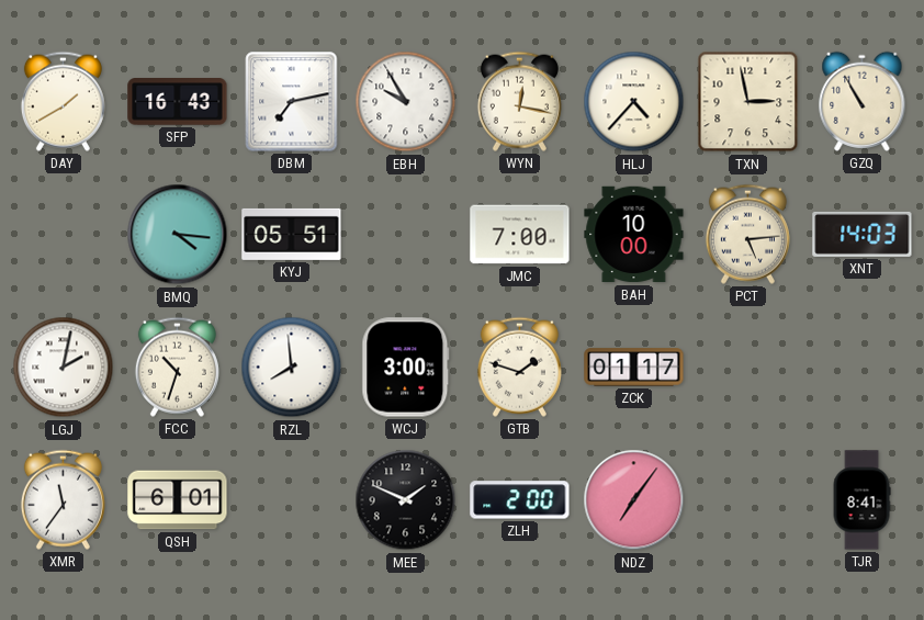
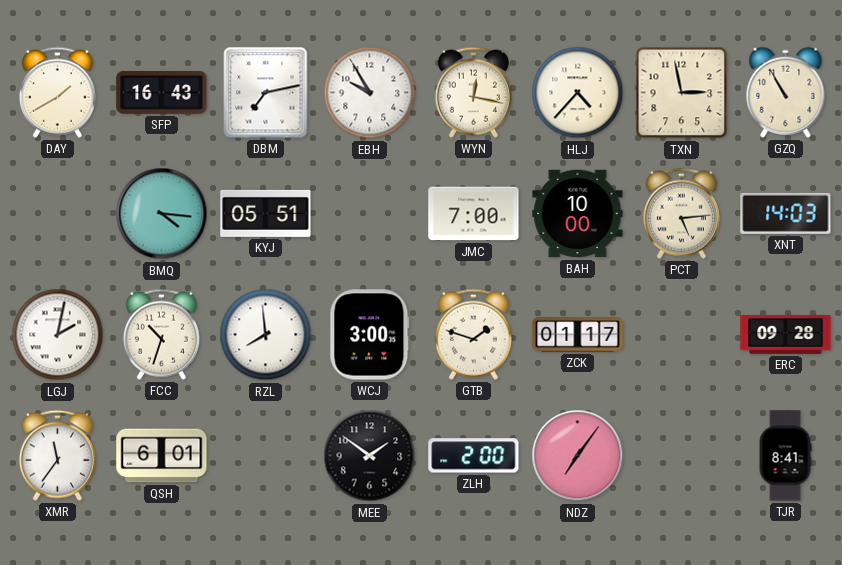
ERC: none -> 09:28 (786, 335)
MEE: 1:49 -> 1:51 (370, 456)
